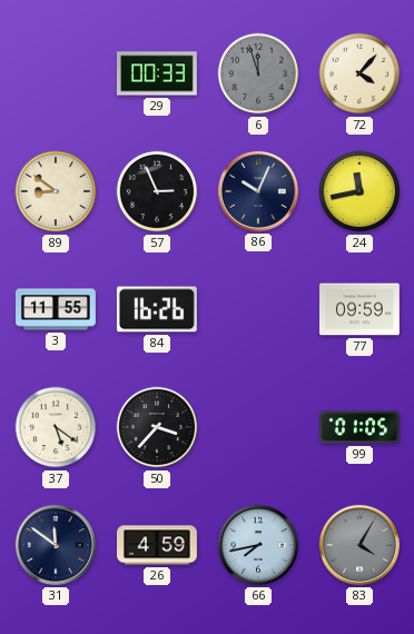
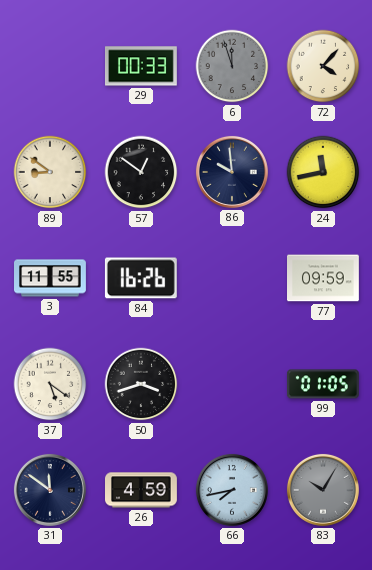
57: 2:56 -> 12:51 (141, 172)
86: 10:04 -> 9:59 (232, 172)
50: 3:37 -> 3:42 (141, 384)
83: 4:05 -> 10:05 (323, 490)
